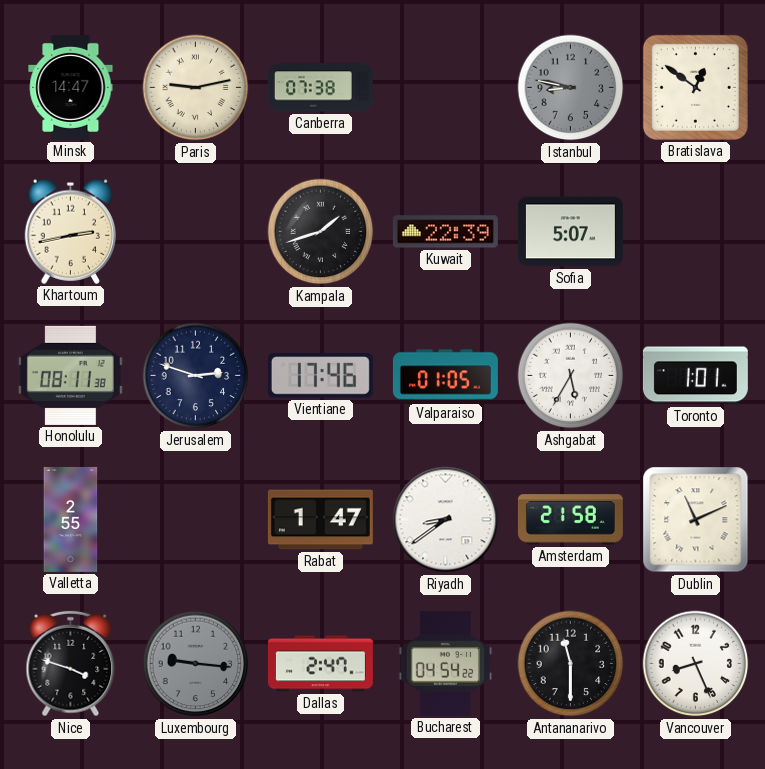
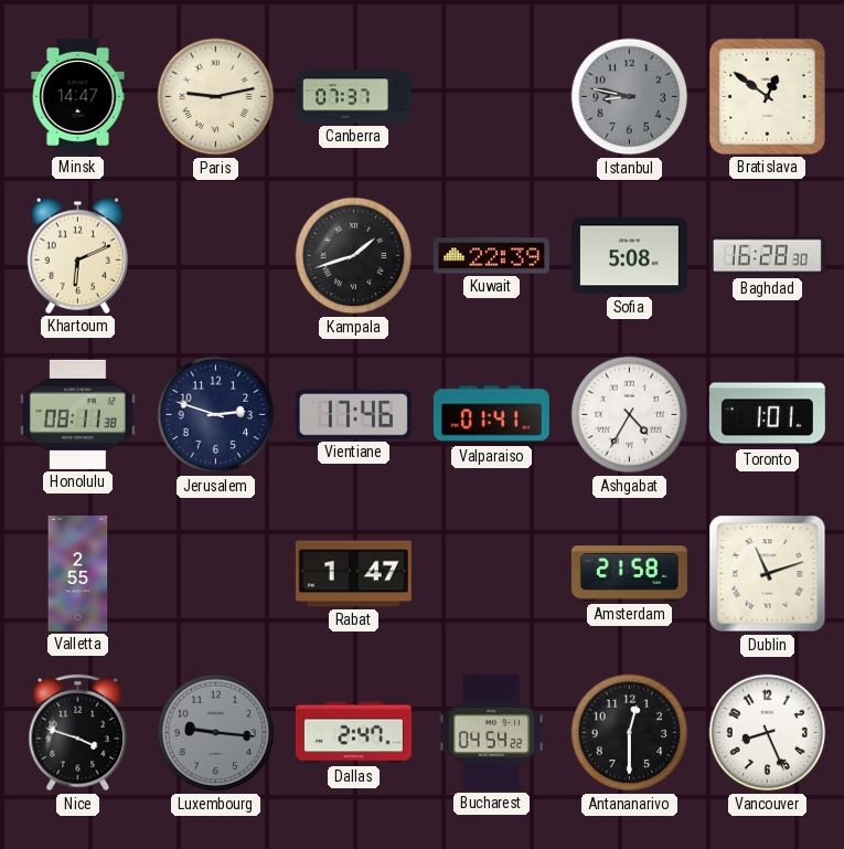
Canberra: 07:38 -> 07:37 (353, 97)
Khartoum: 2:43 -> 6:11 (77, 255)
Sofia: 5:07 -> 5:08 (629, 256)
Baghdad: none -> 16:28 (767, 256)
Valparaiso: 01:05 -> 01:41 (491, 415)
Ashgabat: 5:35 -> 4:35 (630, 415)
Riyadh: 8:39 -> none (446, 520)
Dublin: 11:11 -> 11:12 (768, 574)
Antananarivo: 11:30 -> 12:30 (630, 733)
